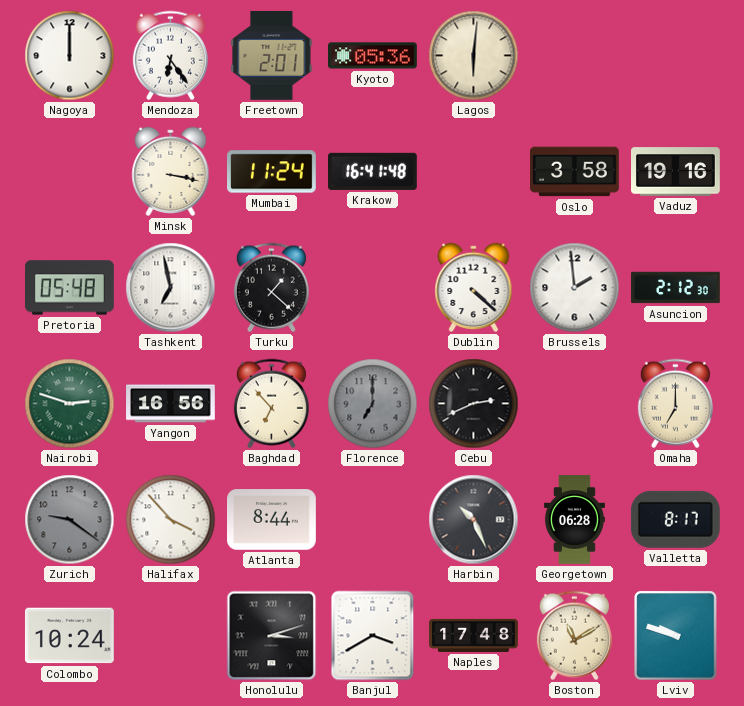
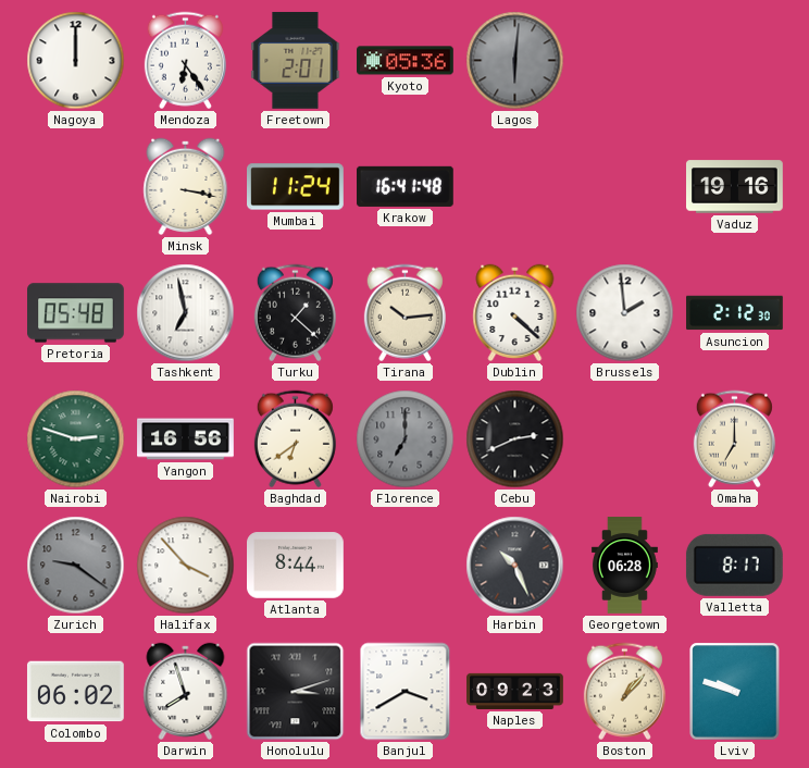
Lagos dial: cream -> grey (515, 61)
Oslo: 3:58 -> none (575, 172)
Tirana: none -> 10:14 (404, 313)
Baghdad: 6:53 -> 6:39 (295, 439)
Colombo: 10:24 -> 06:02 (76, 692)
Darwin: none -> 7:57 (186, 691)
Naples: 17:48 -> 09:23 (515, 691)
Boston: 11:10 -> 1:07 (624, 692)
